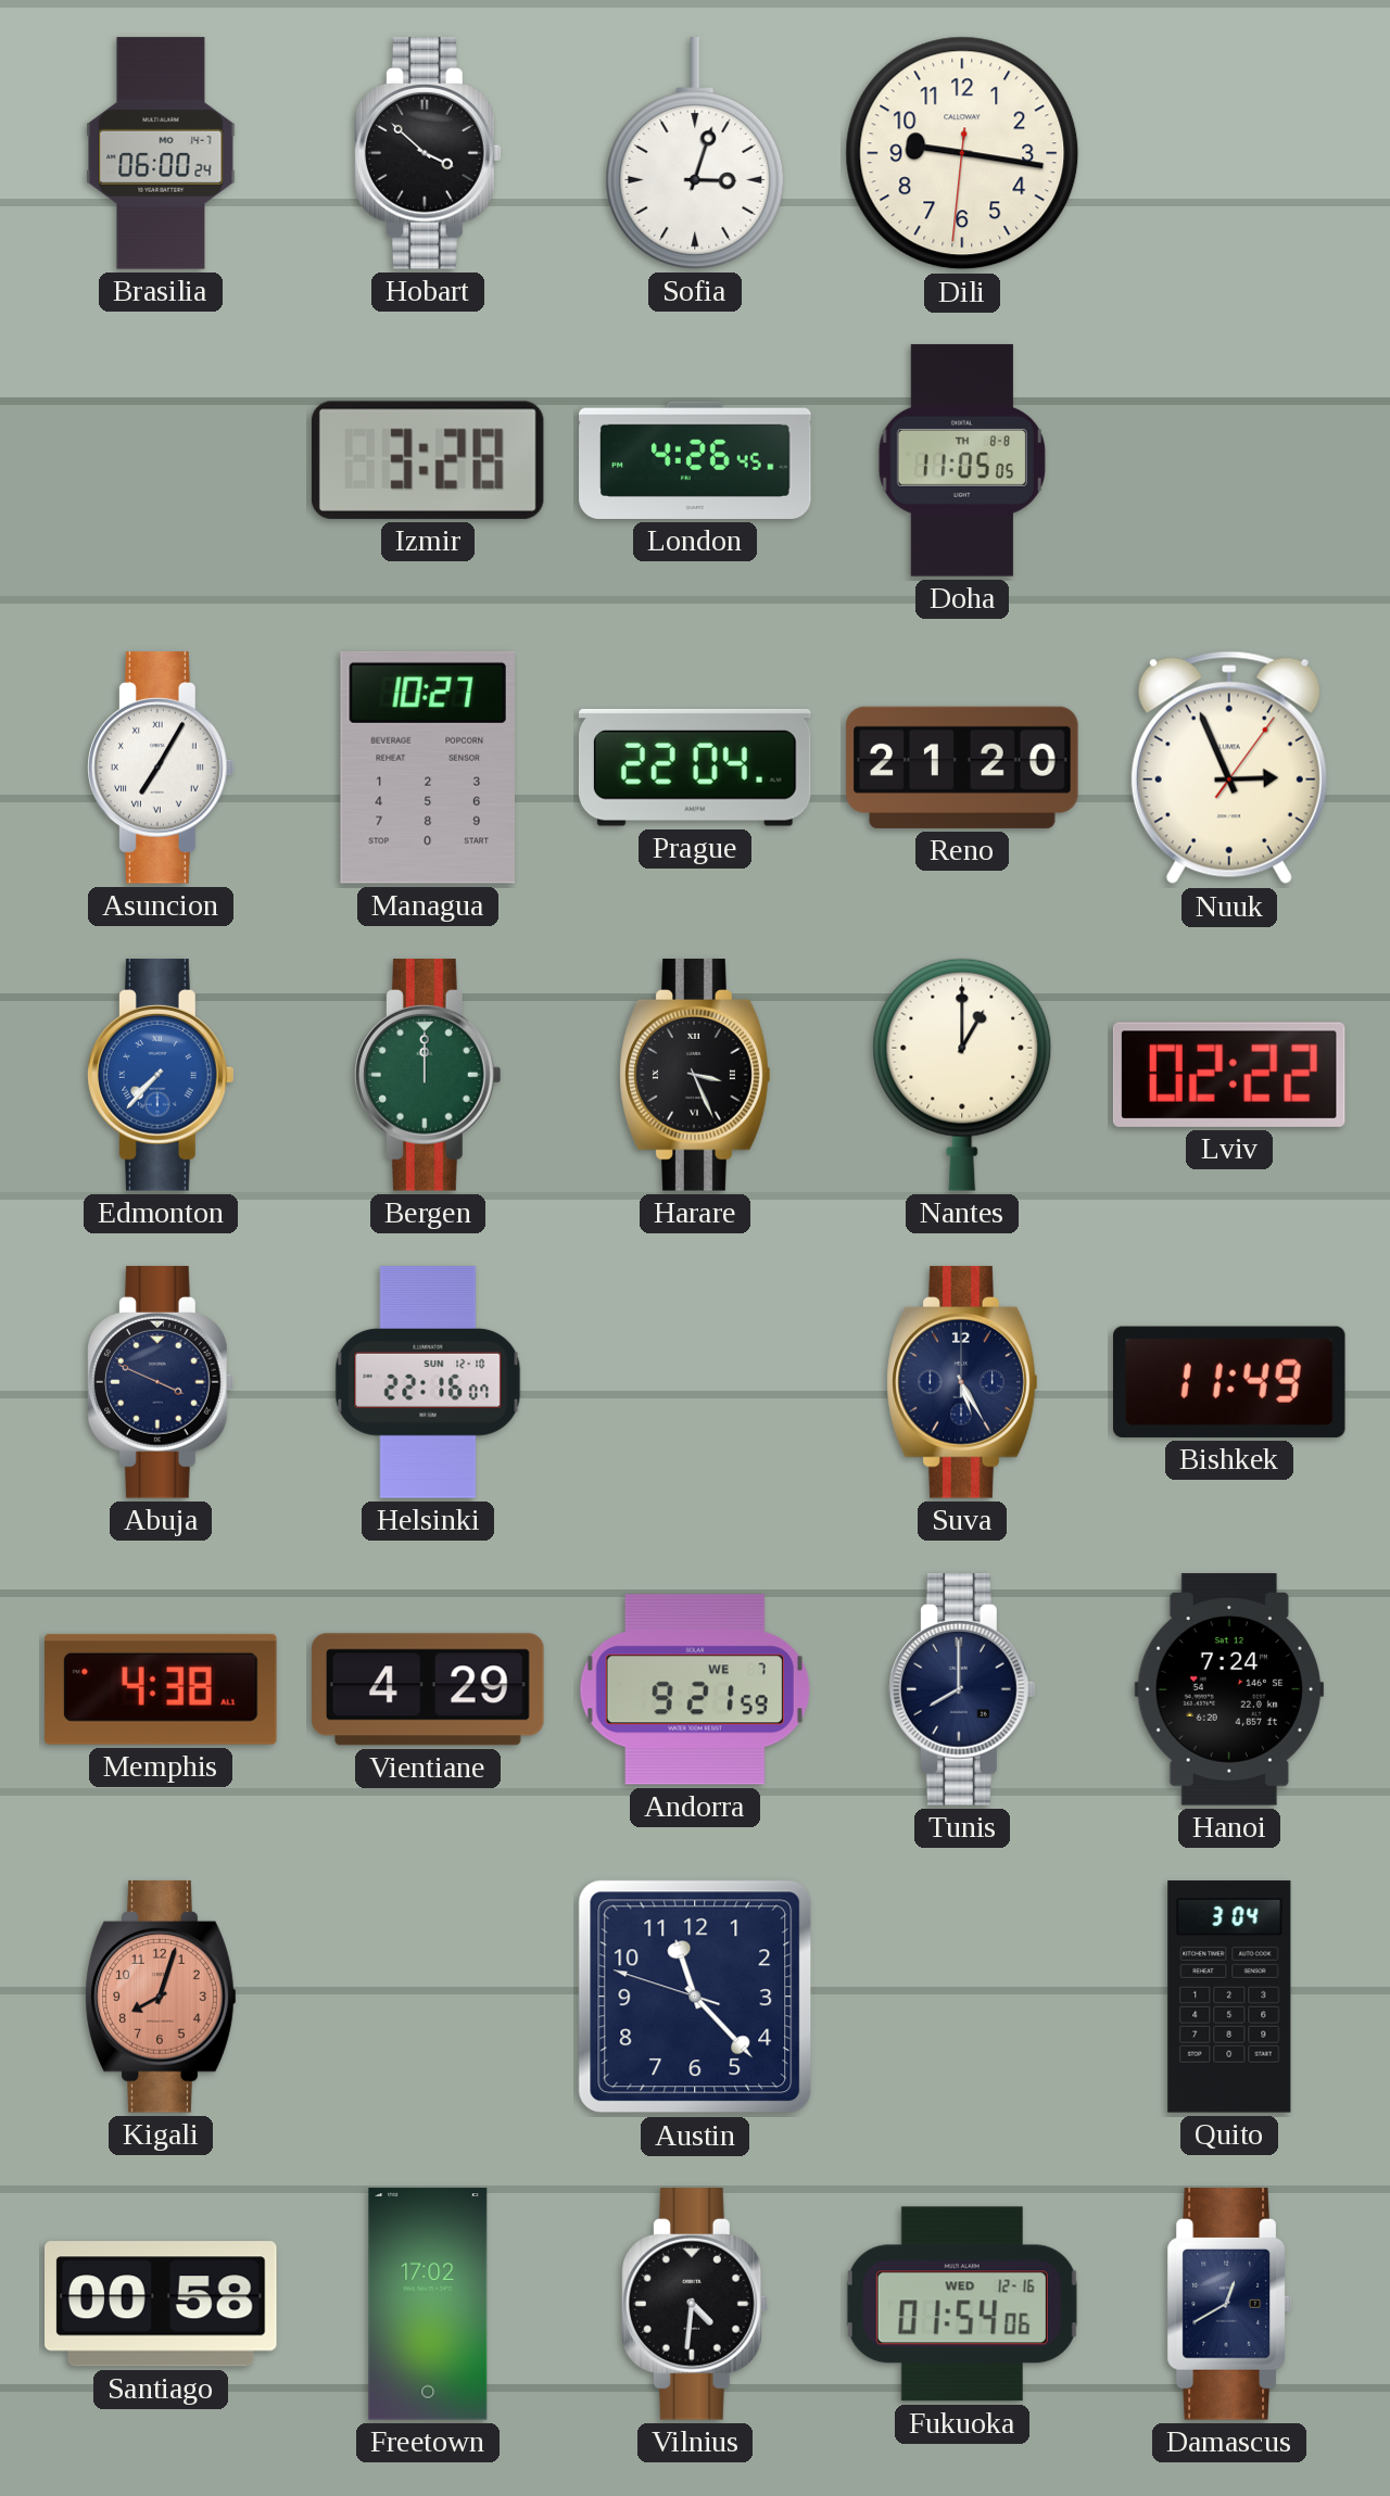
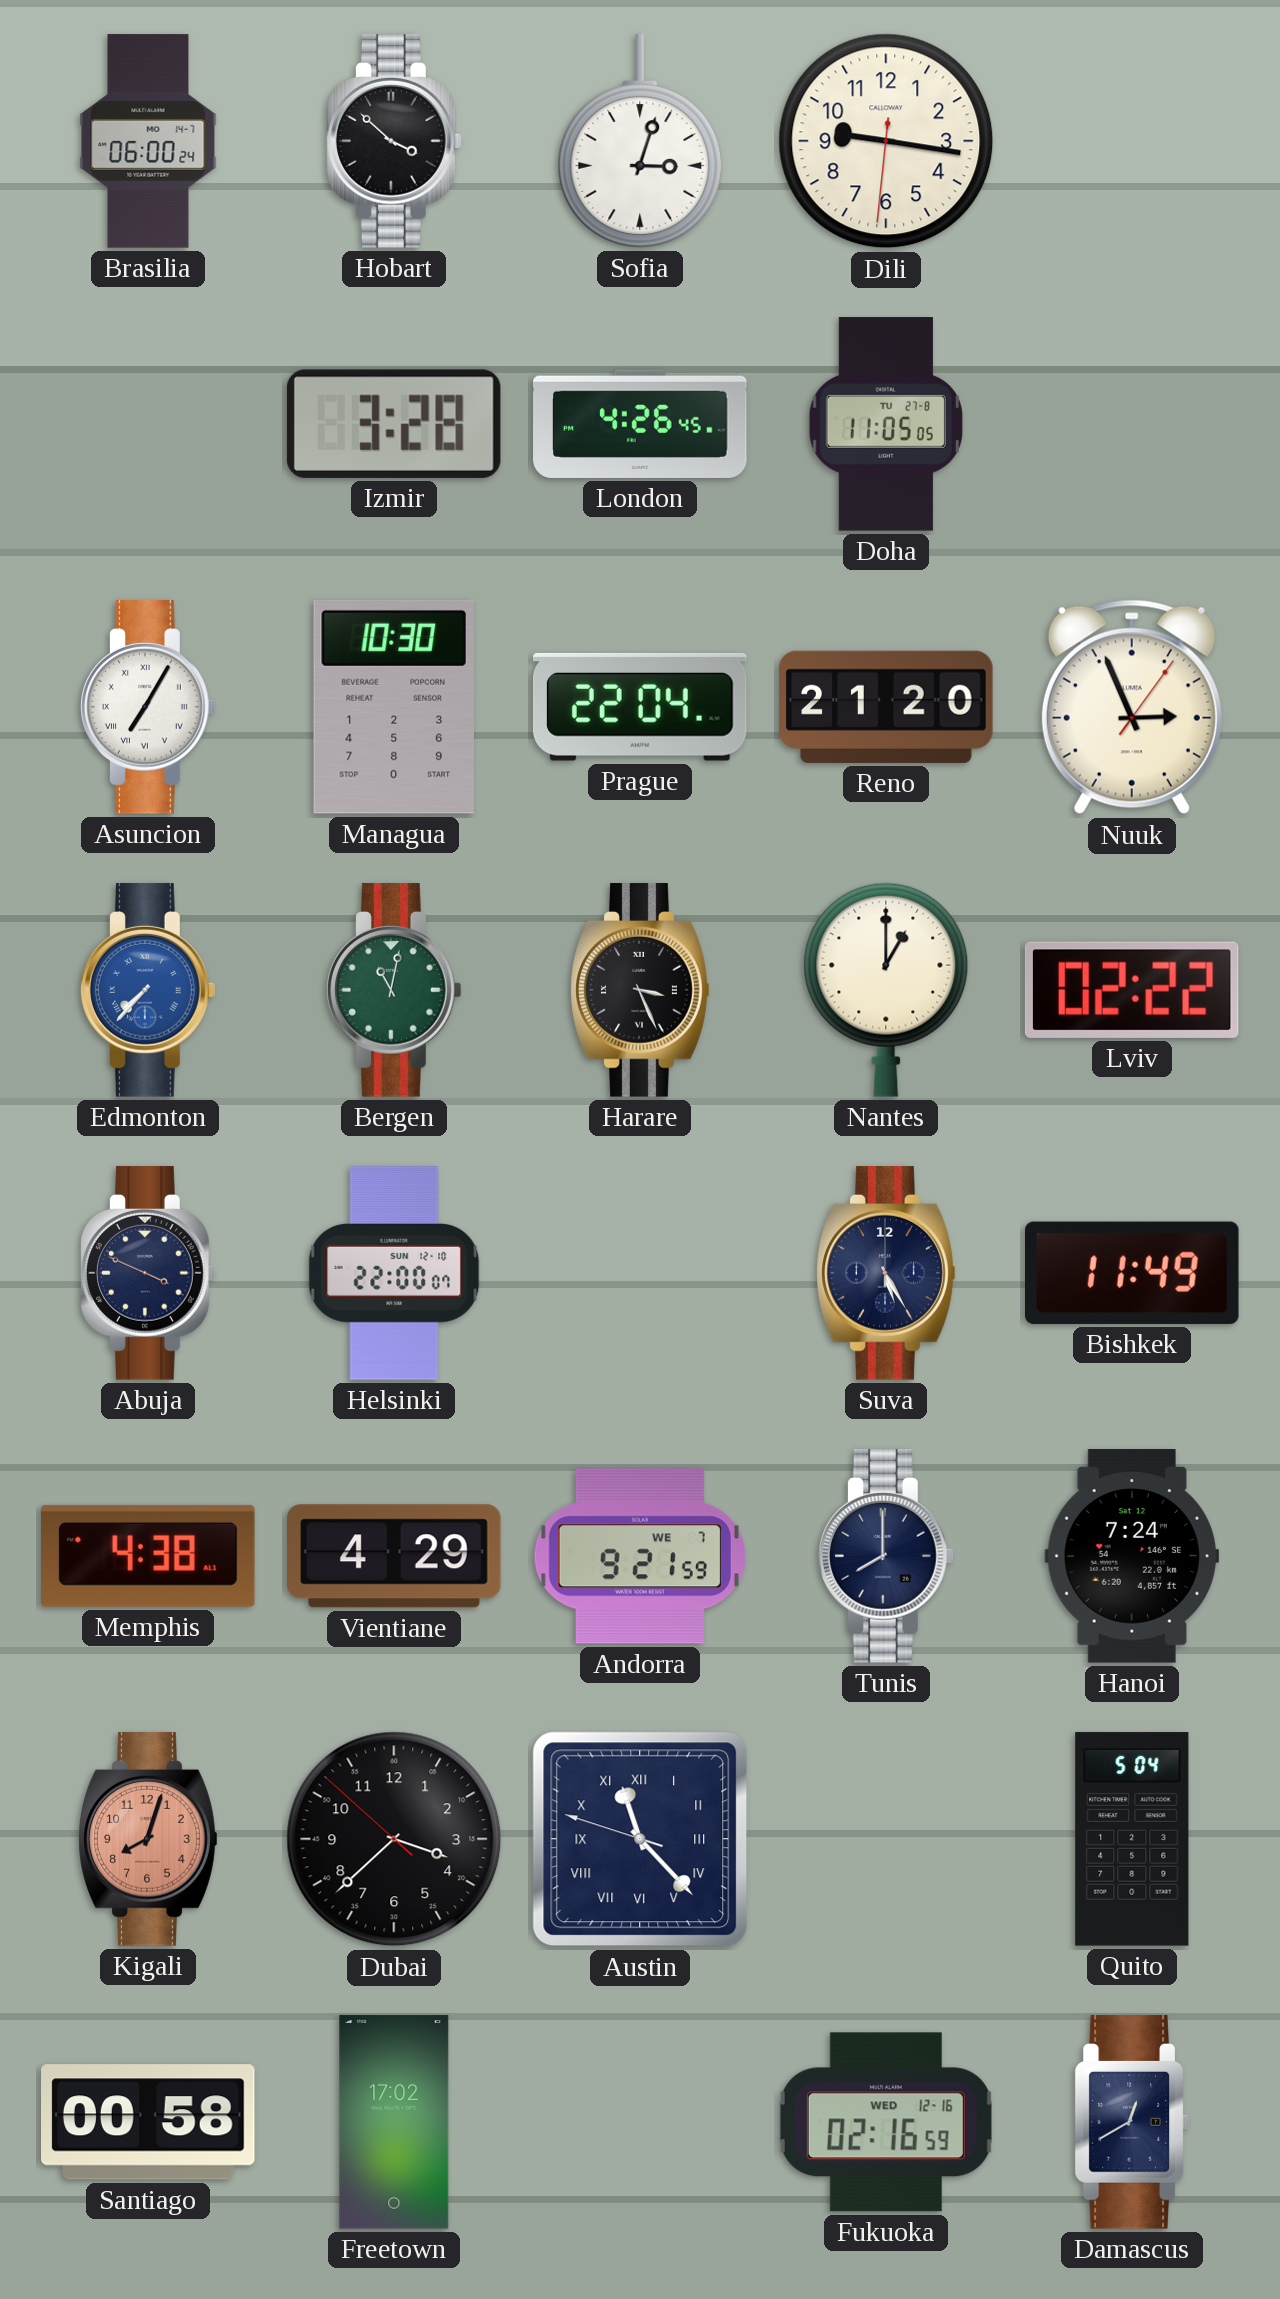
Doha date: TH 8-8 -> TU 27-8 (886, 424)
Managua: 10:27 -> 10:30 (393, 707)
Bergen: 12:00 -> 11:02 (394, 990)
Helsinki: 22:16 -> 22:00 (394, 1273)
Dubai: none -> 3:37 (394, 1839)
Austin numerals: Arabic -> Roman (640, 1839)
Quito: 3:04 -> 5:04 (1132, 1839)
Vilnius: 4:31 -> none (695, 2304)
Fukuoka: 01:54 -> 02:16 (886, 2122)
